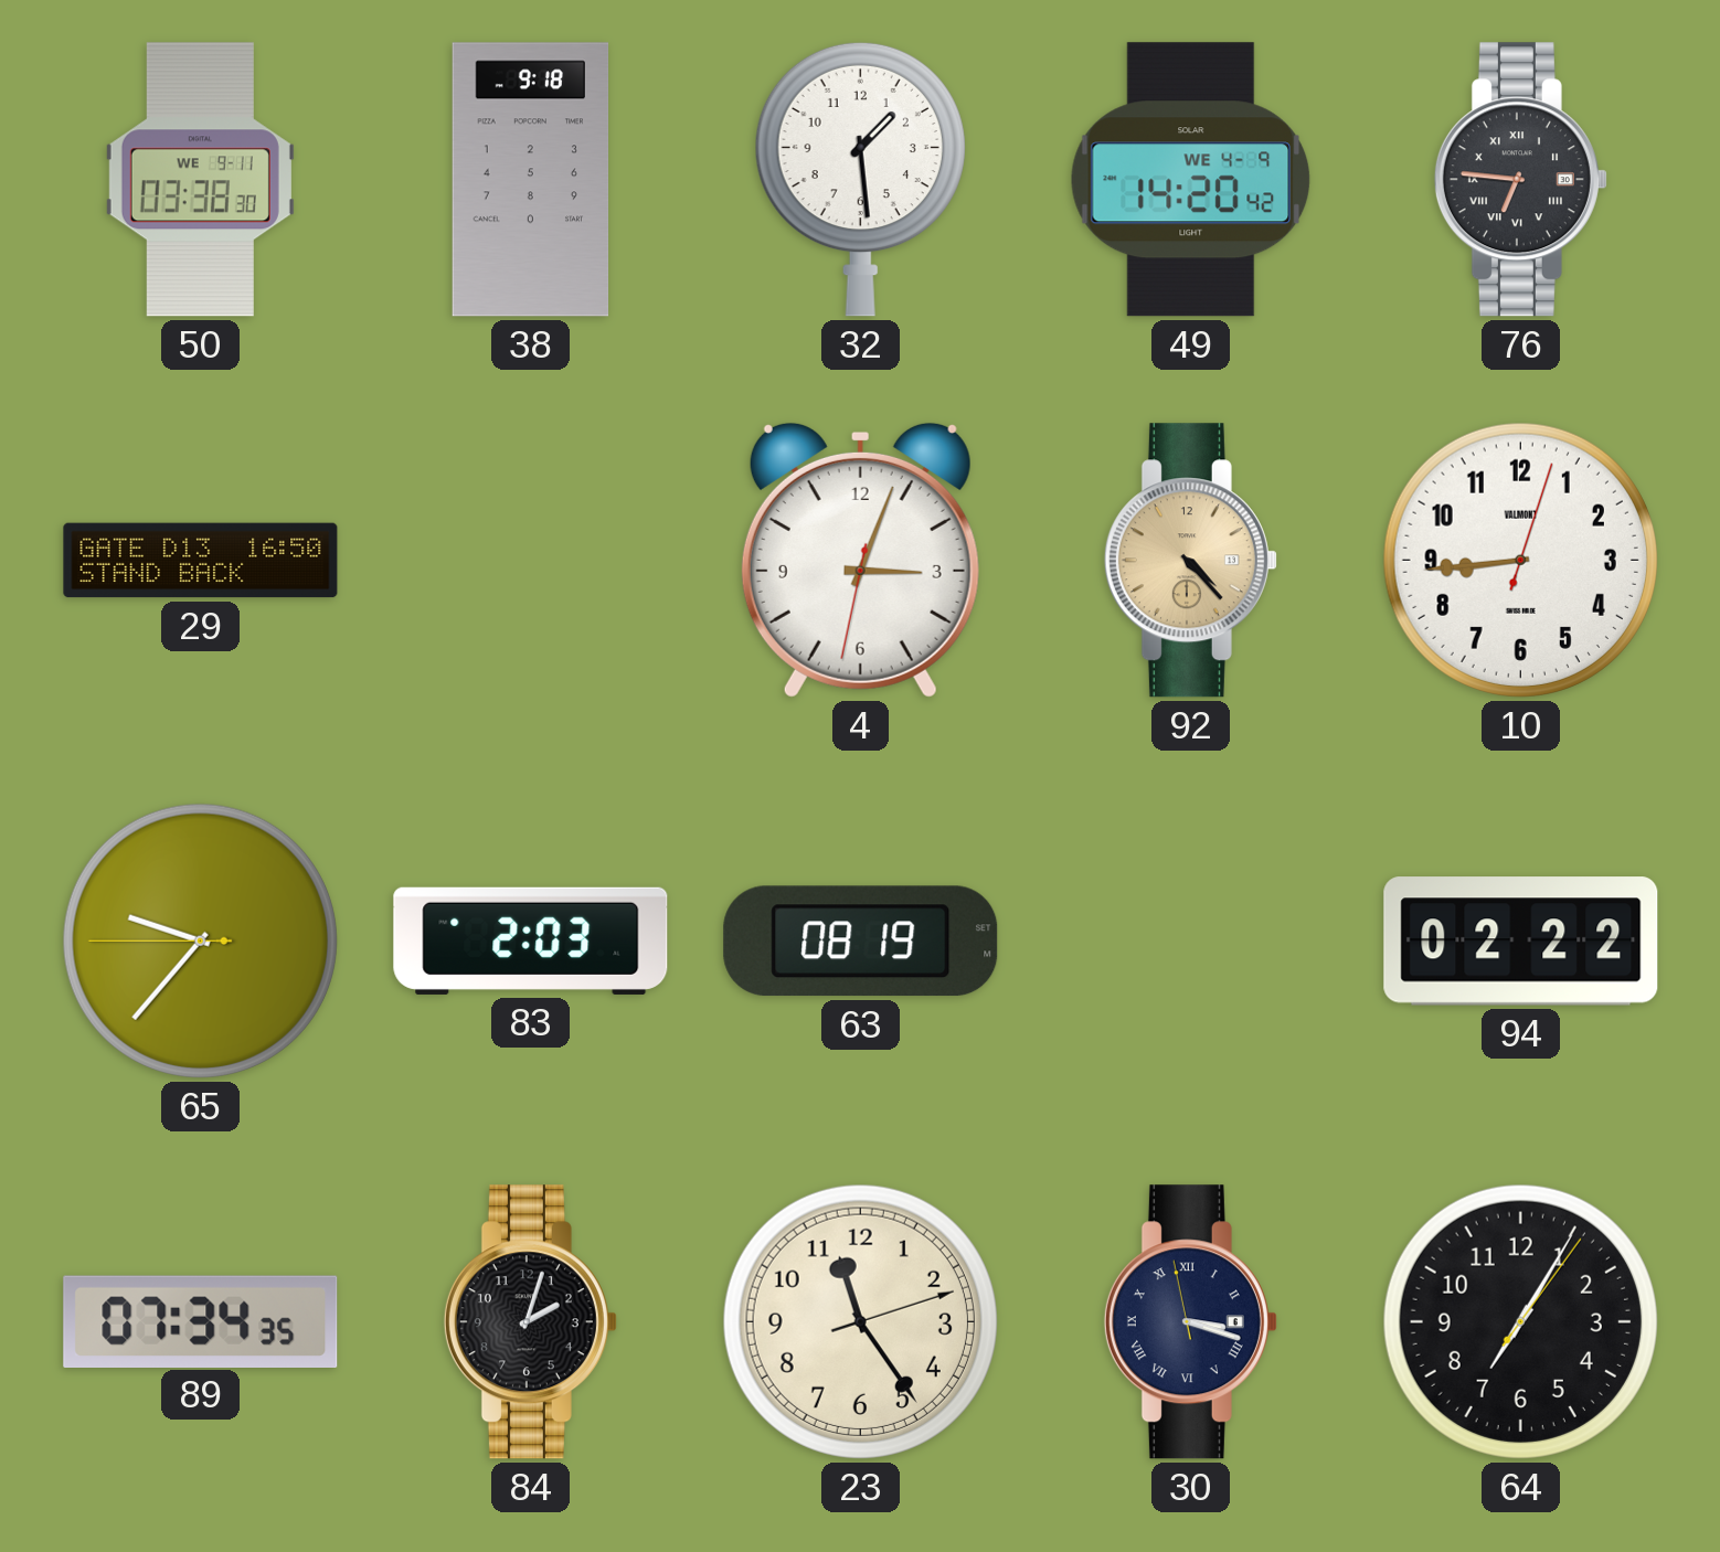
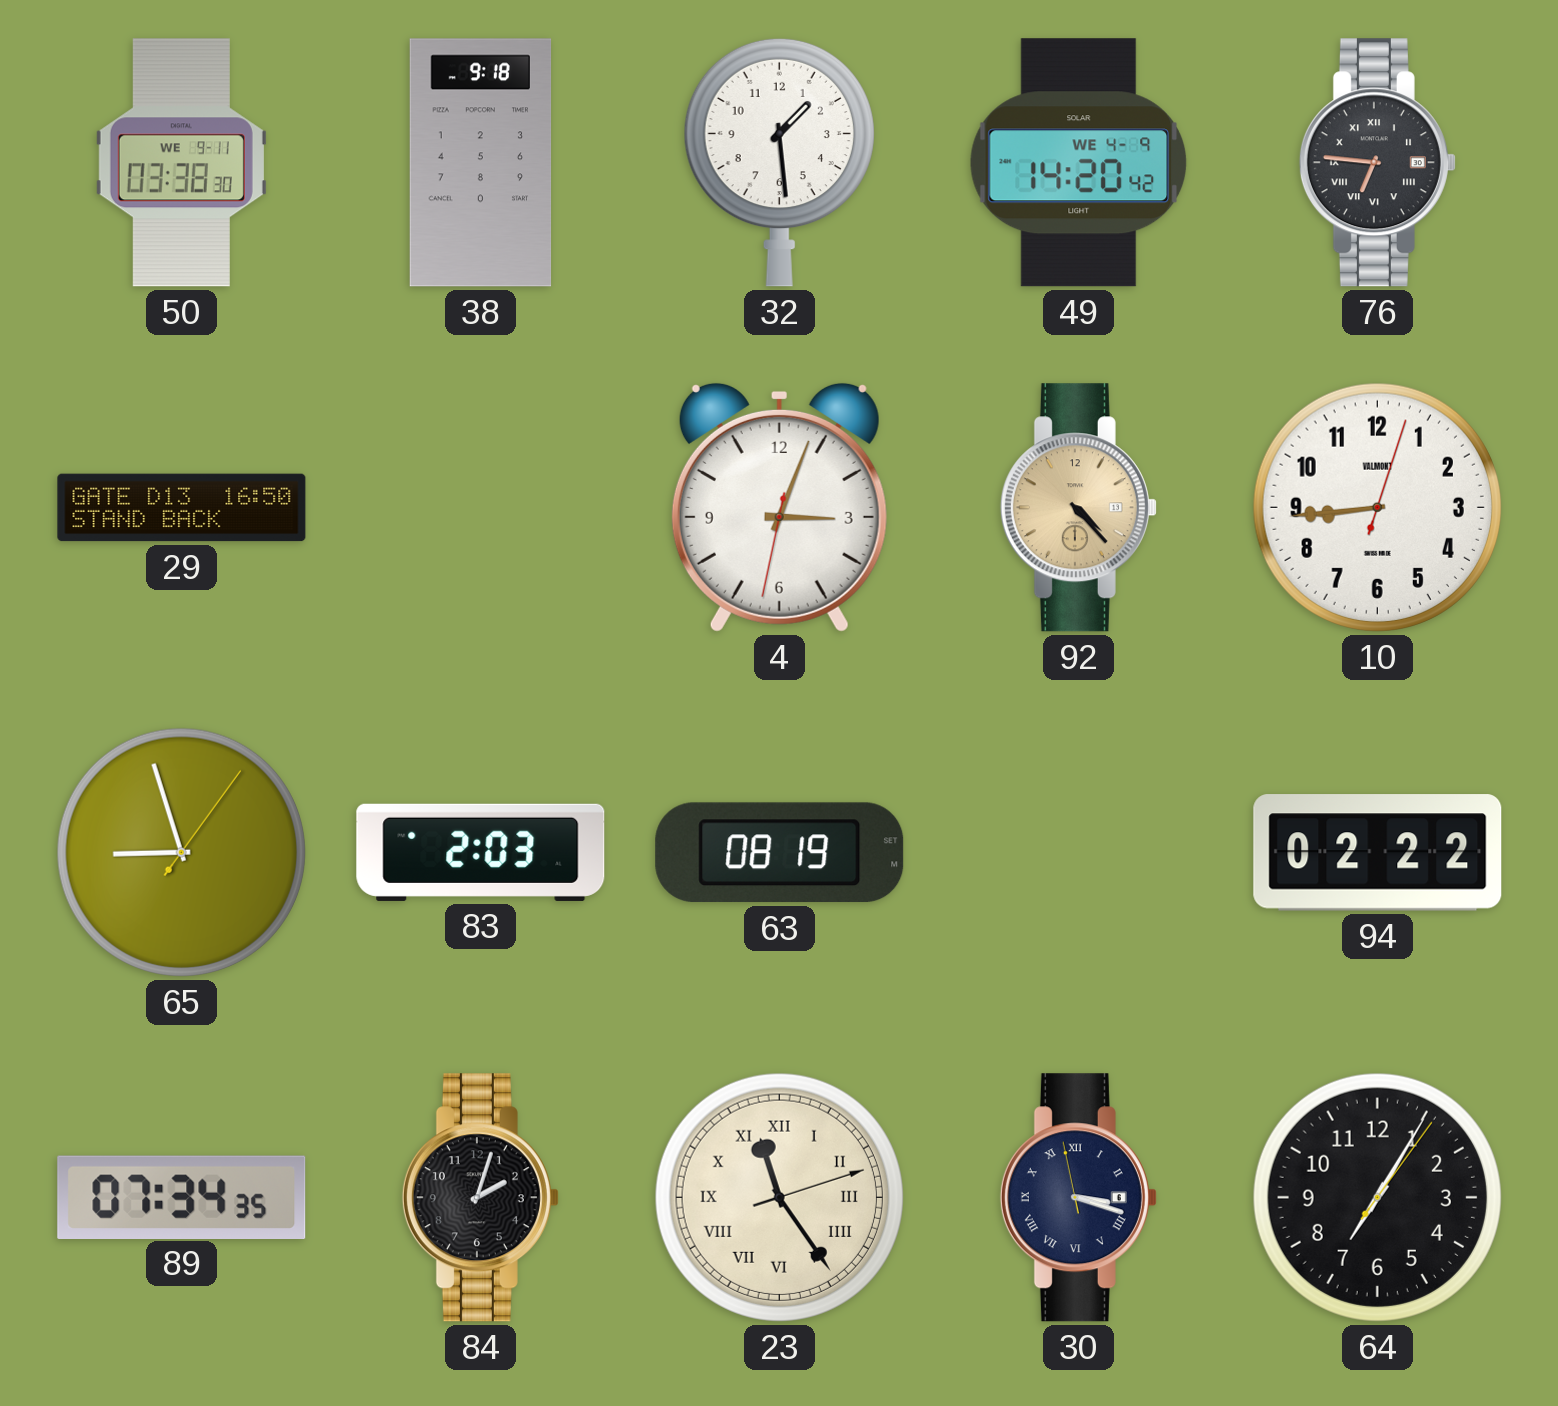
65: 9:36 -> 8:57 (181, 852)
23 numerals: Arabic -> Roman (779, 1197)
